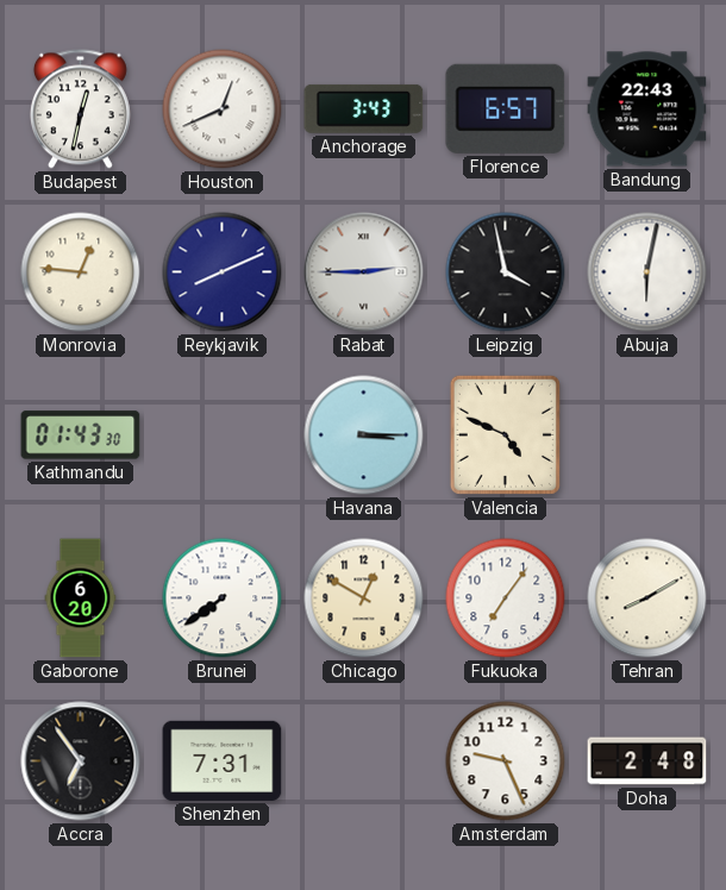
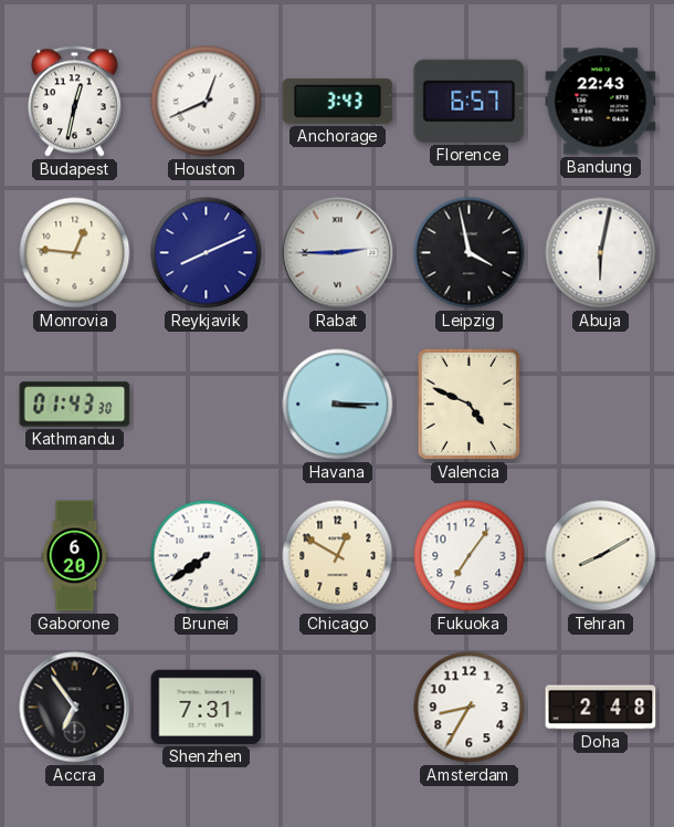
Amsterdam: 9:26 -> 8:35 (470, 708)
